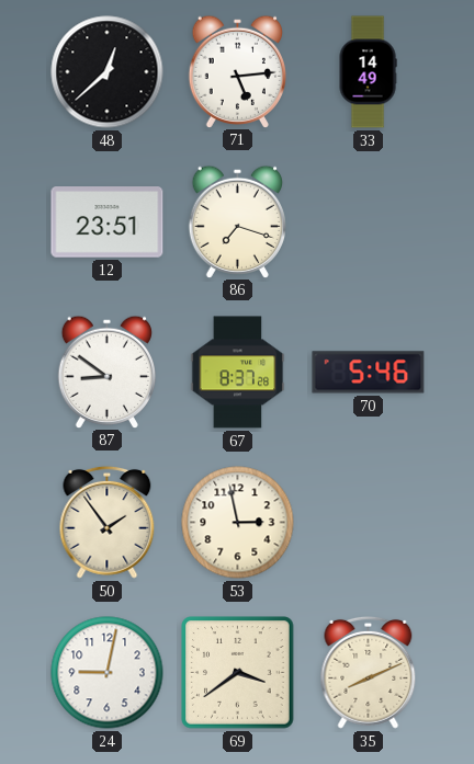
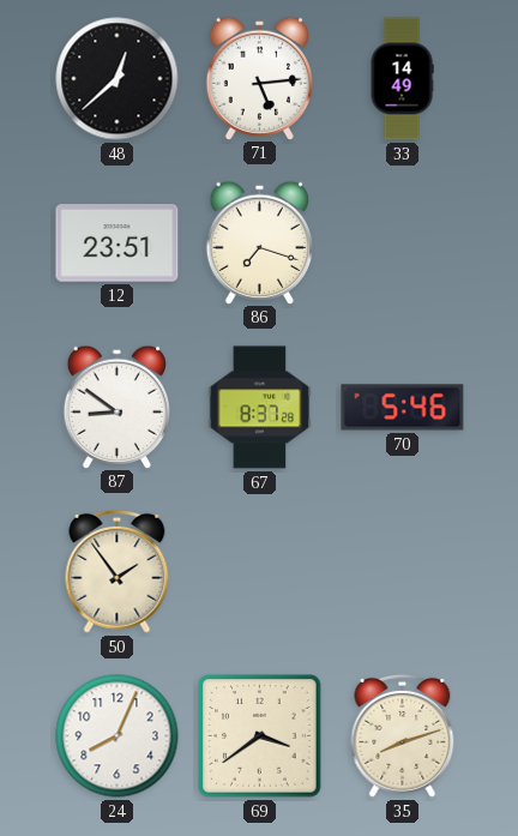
53: 2:58 -> none (238, 523)
24: 9:02 -> 8:04 (118, 736)
35: 8:11 -> 8:12 (403, 735)
